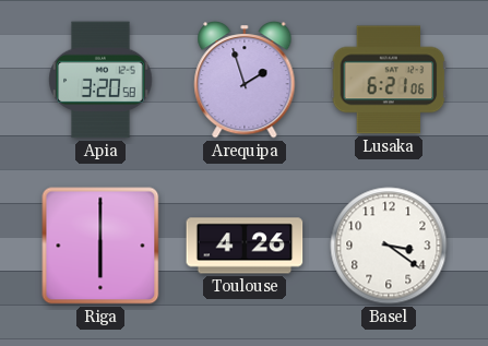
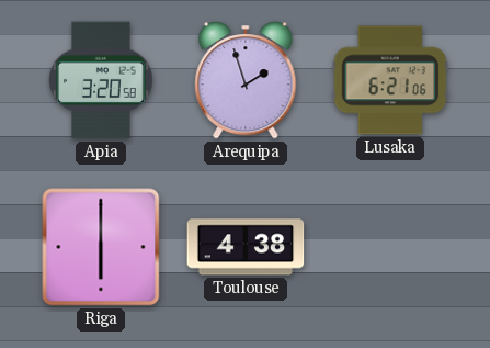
Toulouse: 4:26 -> 4:38 (246, 247)
Basel: 3:21 -> none (389, 246)
